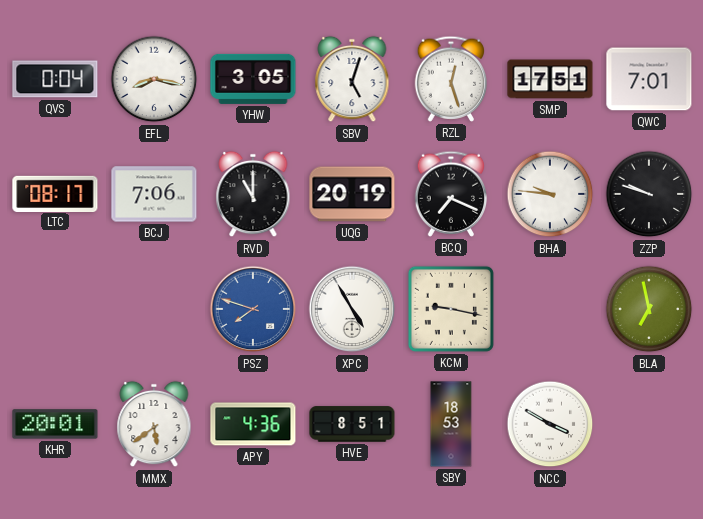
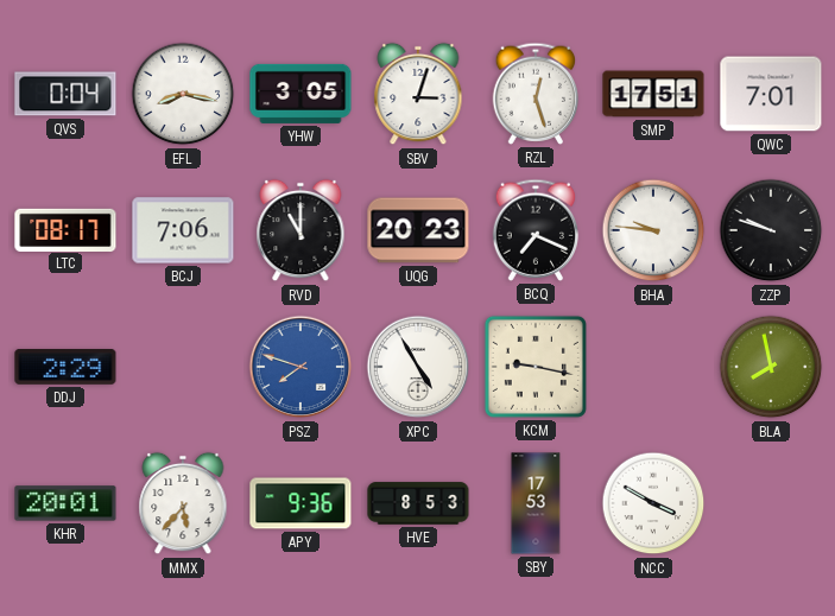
SBV: 5:03 -> 3:03 (418, 94)
UQG: 20:19 -> 20:23 (418, 230)
DDJ: none -> 2:29 (65, 368)
BLA: 6:58 -> 7:58 (771, 367)
MMX: 5:39 -> 5:37 (183, 503)
APY: 4:36 -> 9:36 (301, 503)
HVE: 8:51 -> 8:53 (418, 503)
SBY: 18:53 -> 17:53 (536, 503)
